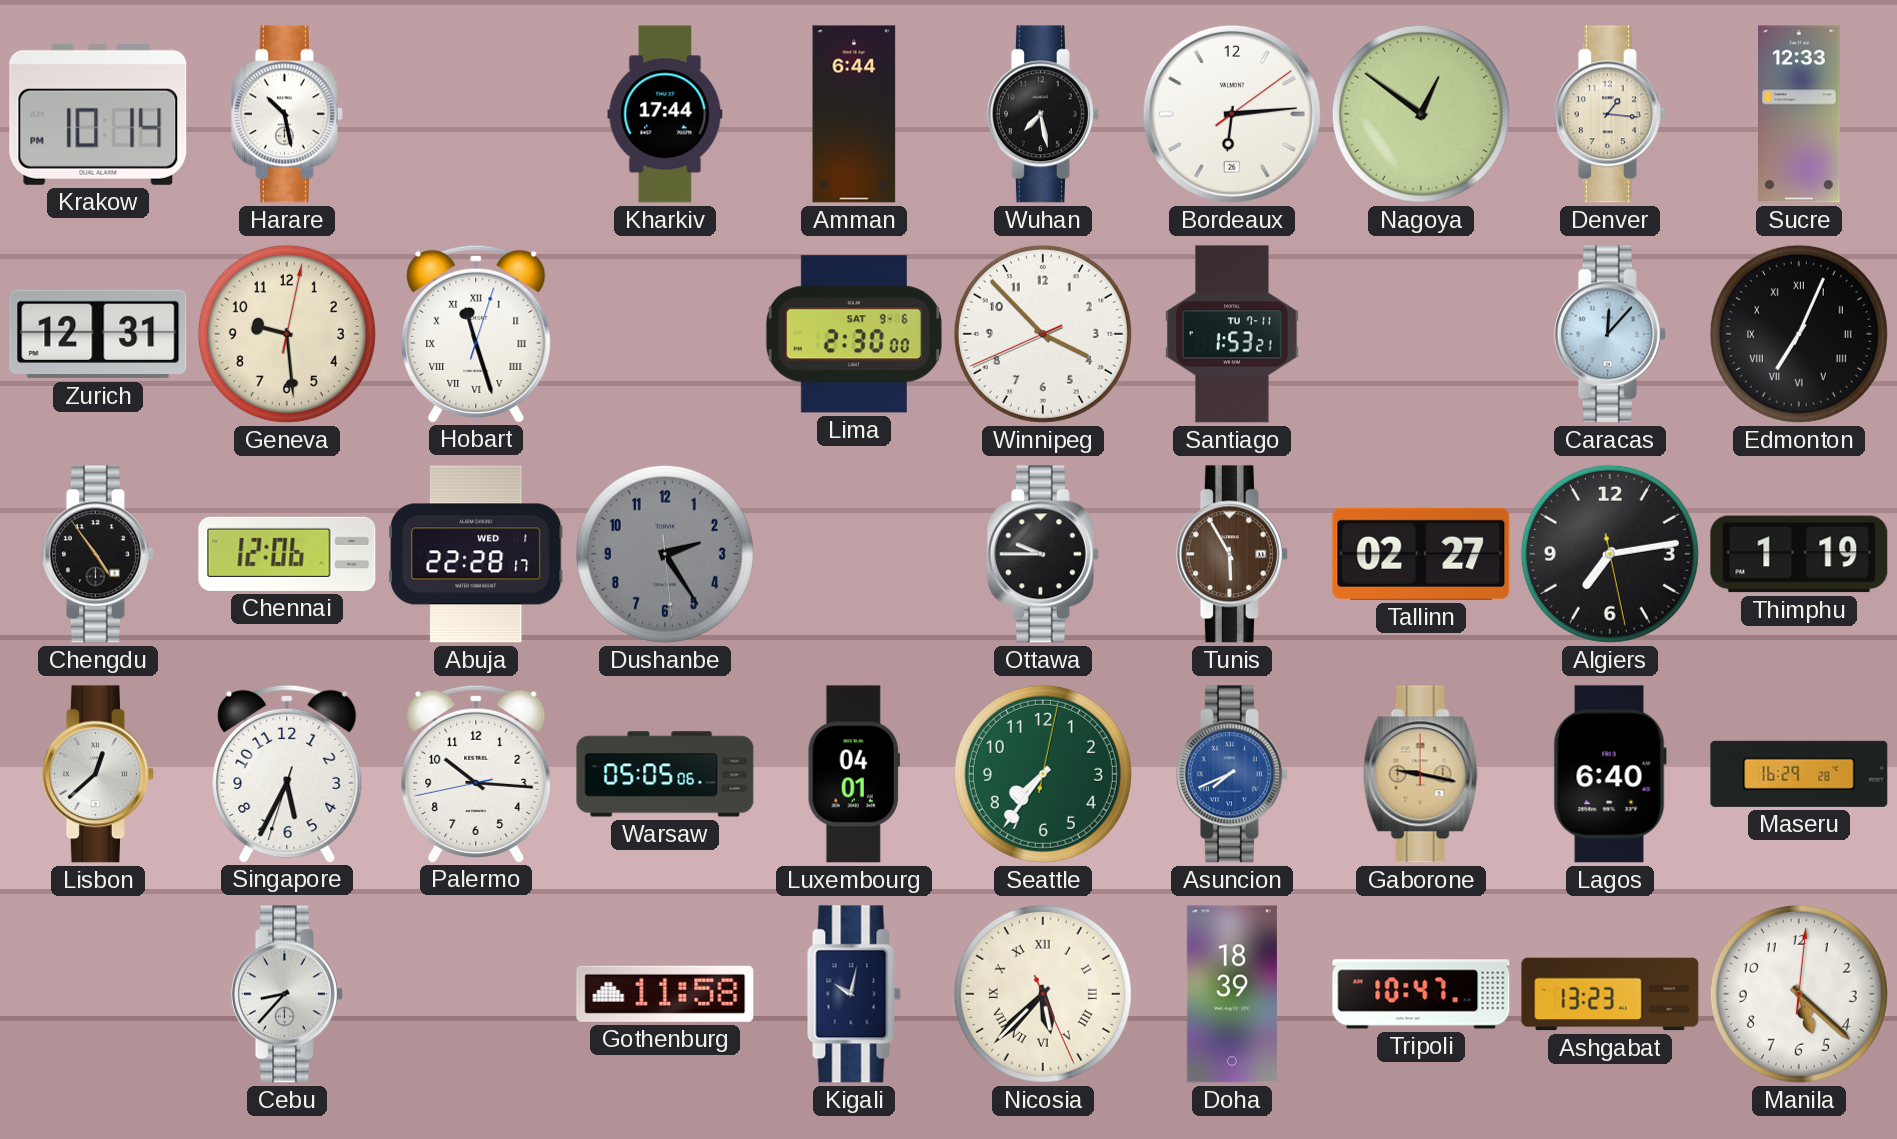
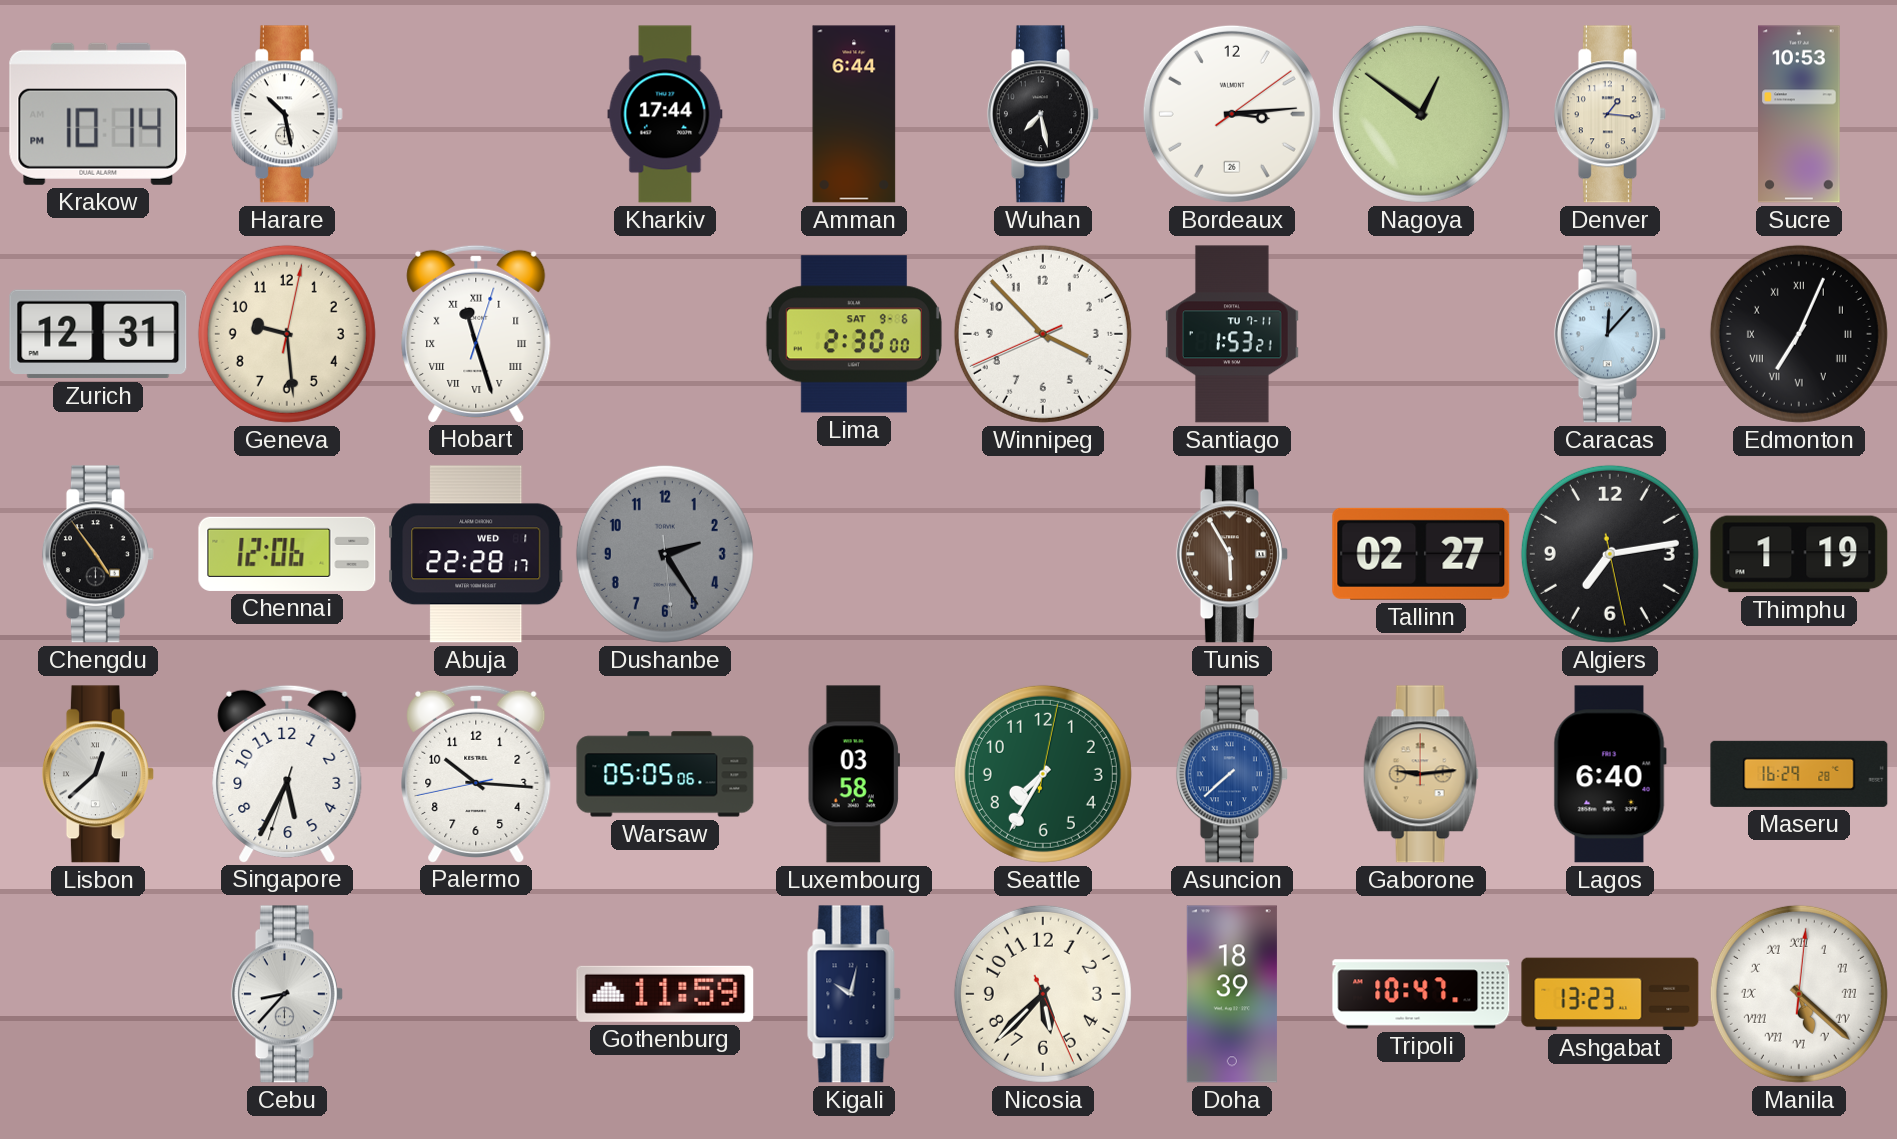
Bordeaux: 6:14 -> 3:14 (1232, 114)
Sucre: 12:33 -> 10:53 (1799, 114)
Ottawa: 9:45 -> none (1043, 554)
Luxembourg: 04:01 -> 03:58 (854, 774)
Seattle: 7:36 -> 7:35 (1043, 774)
Asuncion: 7:41 -> 7:38 (1232, 774)
Gaborone: 9:17 -> 9:14 (1421, 774)
Gothenburg: 11:58 -> 11:59 (665, 994)
Nicosia numerals: Roman -> Arabic (1043, 994)
Manila numerals: Arabic -> Roman (1799, 994)
